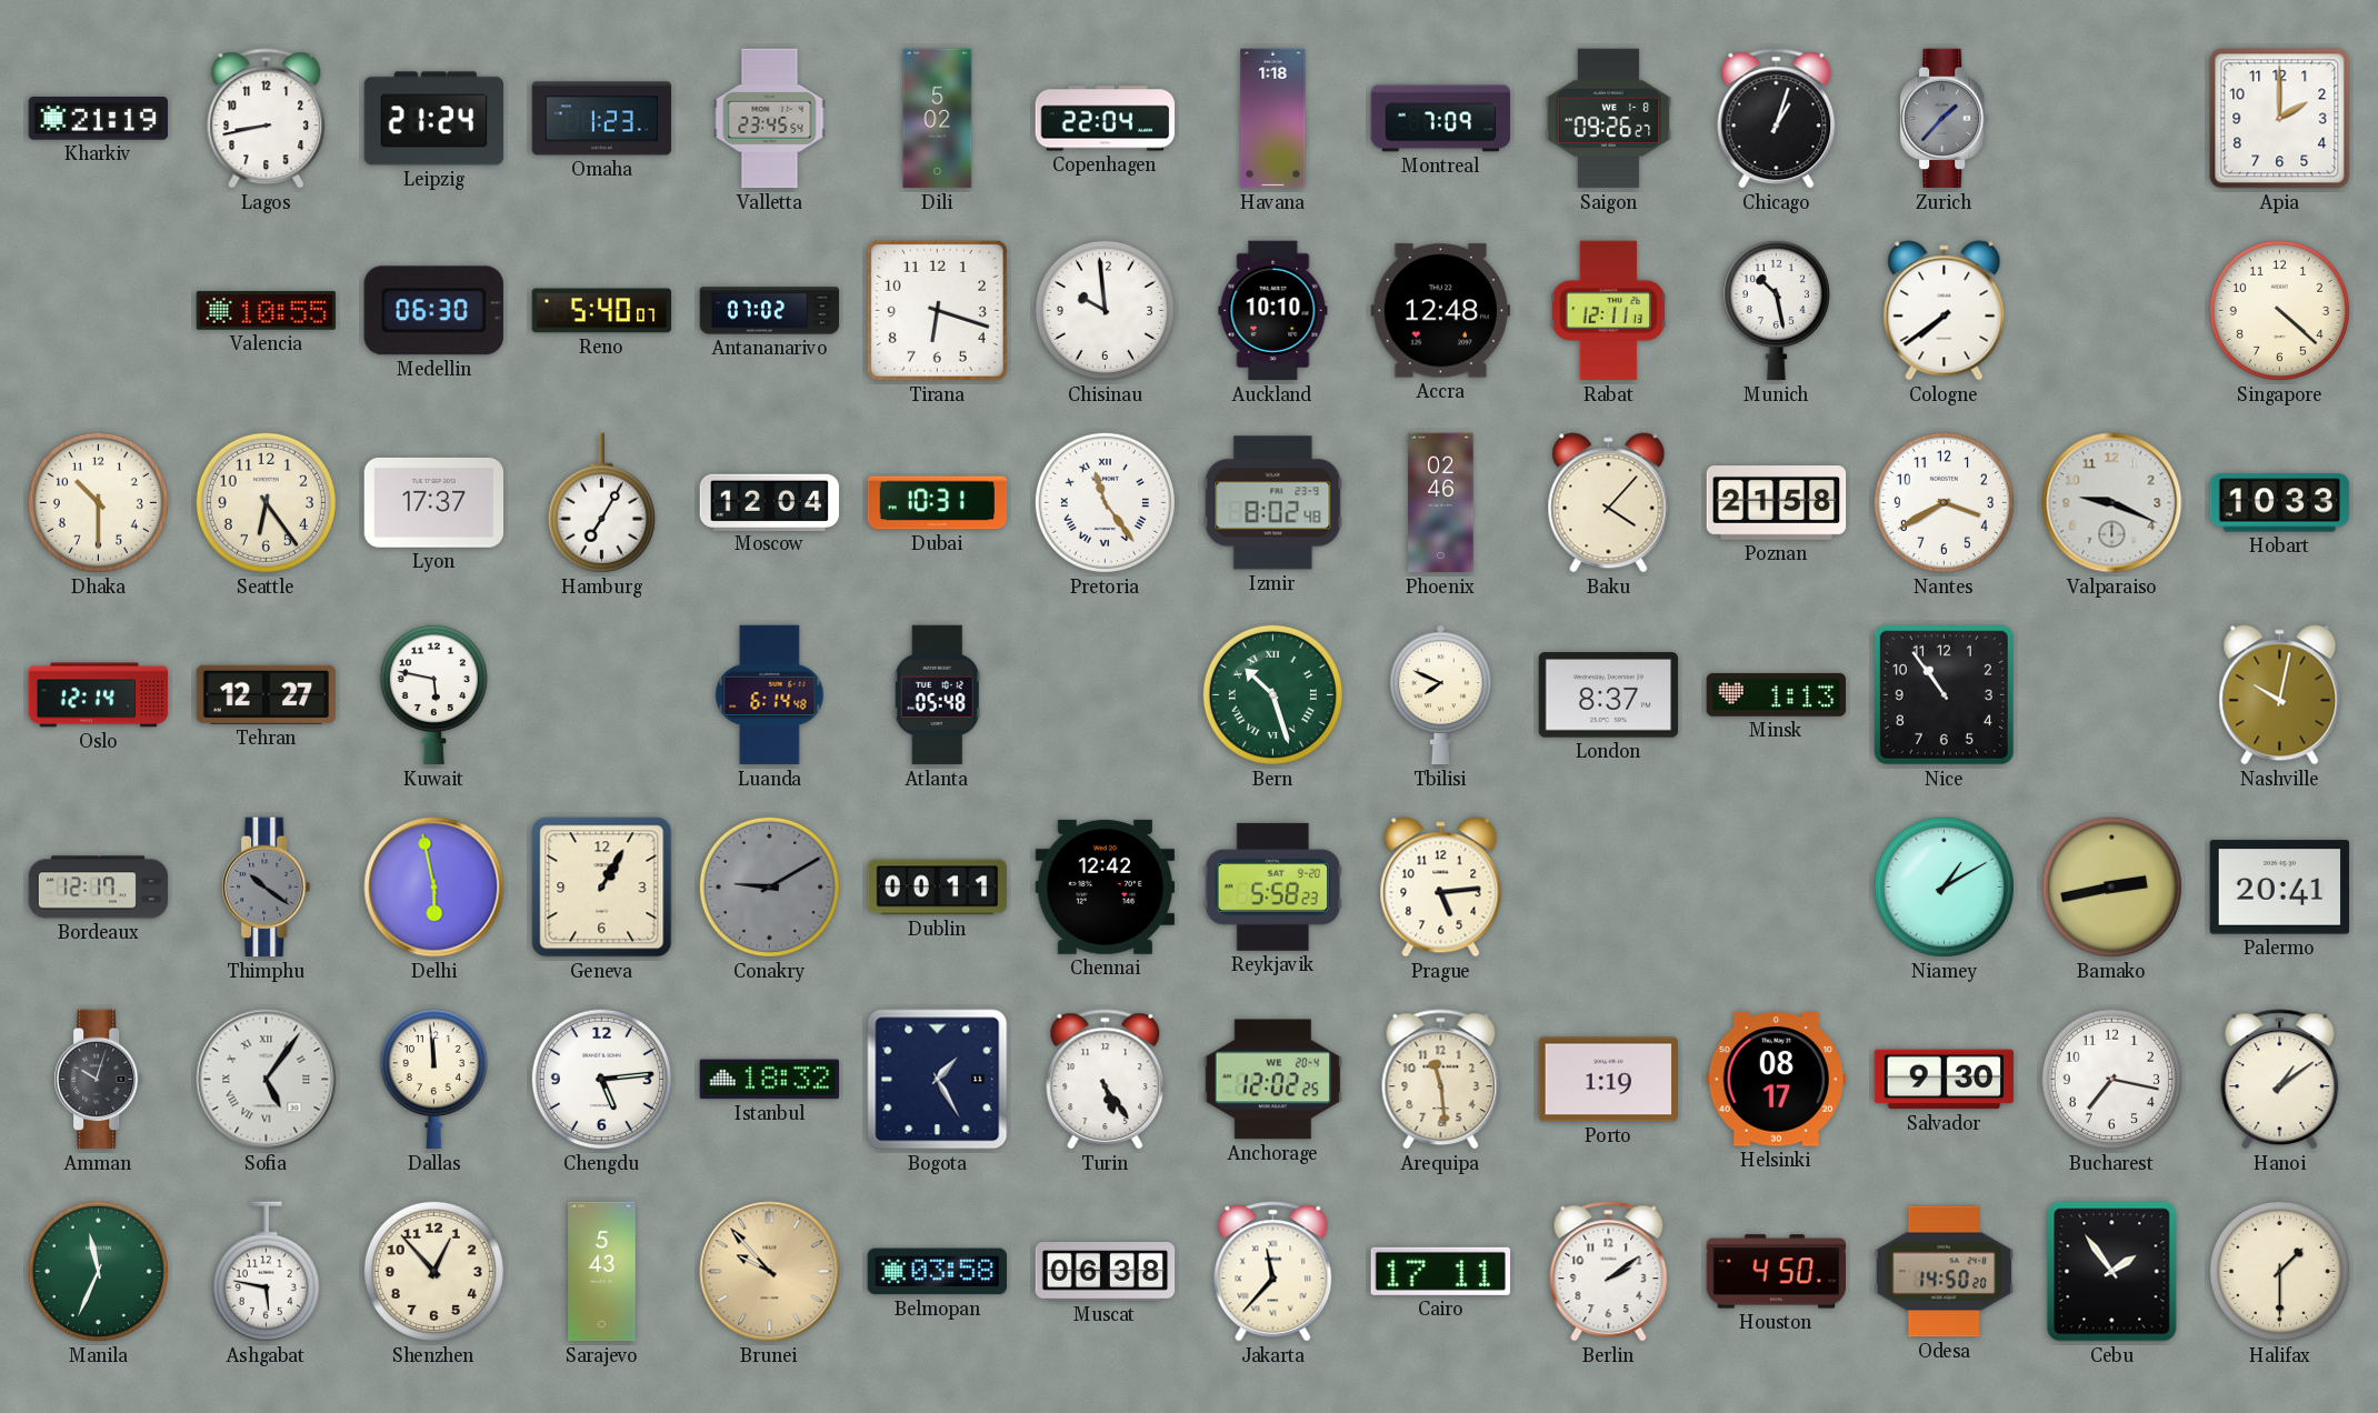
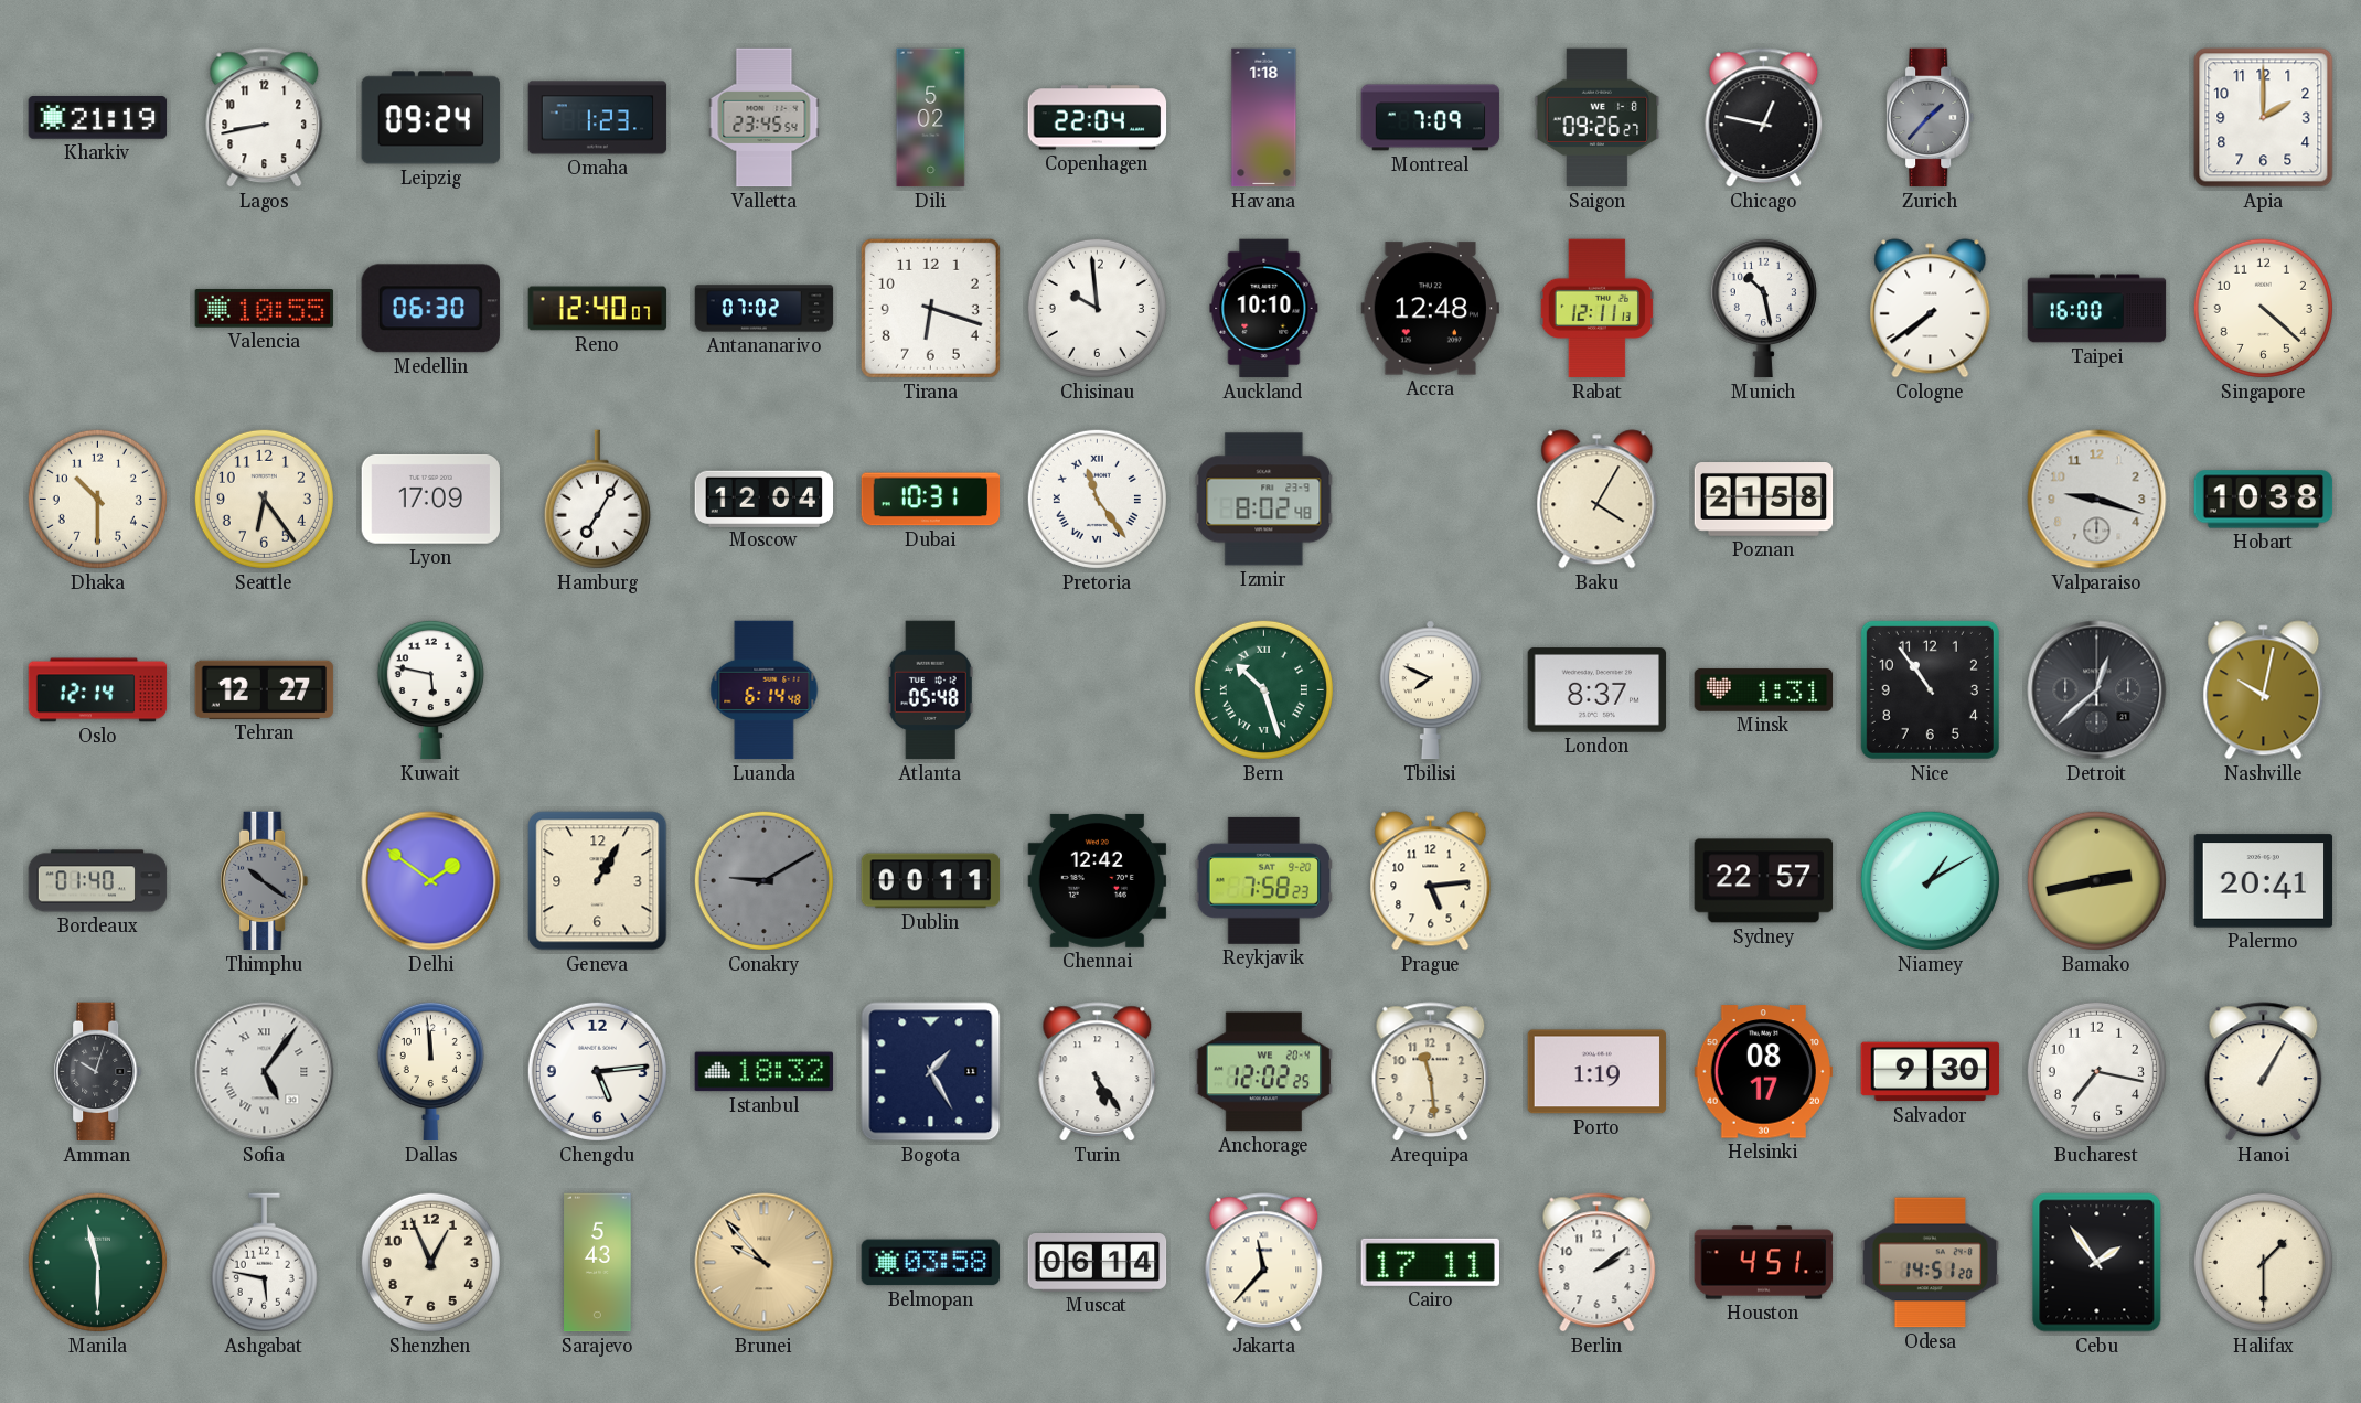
Leipzig: 21:24 -> 09:24 (431, 118)
Chicago: 1:03 -> 12:47 (1764, 118)
Reno: 5:40 -> 12:40 (598, 309)
Taipei: none -> 16:00 (2097, 309)
Lyon: 17:37 -> 17:09 (431, 499)
Phoenix: 02:46 -> none (1441, 503)
Baku: 4:07 -> 4:05 (1598, 500)
Nantes: 3:40 -> none (1944, 502)
Valparaiso: 9:19 -> 9:18 (2097, 500)
Hobart: 10:33 -> 10:38 (2264, 500)
Minsk: 1:13 -> 1:31 (1764, 689)
Detroit: none -> 12:38 (2097, 690)
Bordeaux: 12:17 -> 01:40 (98, 881)
Delhi: 5:58 -> 1:51 (431, 881)
Reykjavik: 5:58 -> 7:58 (1263, 880)
Sydney: none -> 22:57 (1764, 881)
Hanoi: 1:09 -> 1:05 (2264, 1072)
Manila: 11:34 -> 11:30 (97, 1262)
Shenzhen: 12:53 -> 12:56 (430, 1262)
Muscat: 06:38 -> 06:14 (1098, 1263)
Houston: 4:50 -> 4:51 (1764, 1263)
Odesa: 14:50 -> 14:51 (1931, 1263)
